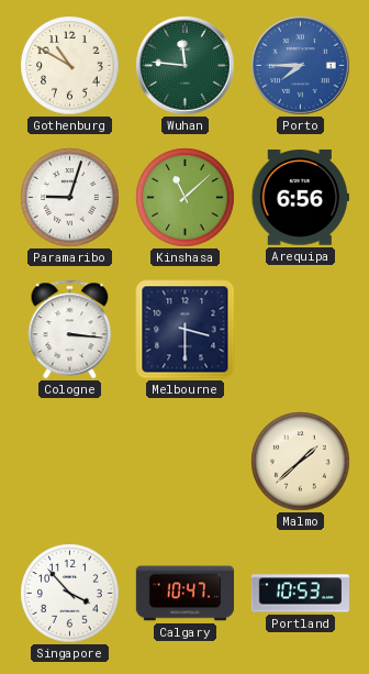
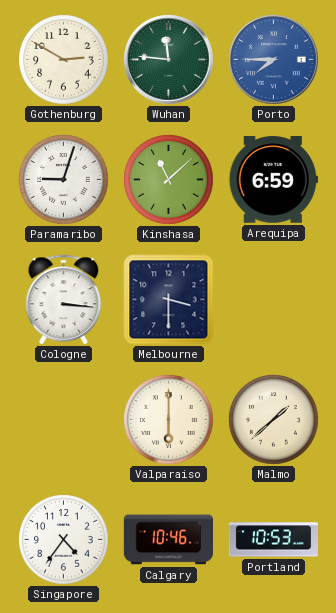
Gothenburg: 10:50 -> 2:50 (64, 60)
Arequipa: 6:56 -> 6:59 (273, 180)
Valparaiso: none -> 6:00 (169, 420)
Singapore: 3:53 -> 4:36 (64, 540)
Calgary: 10:47 -> 10:46 (168, 540)
